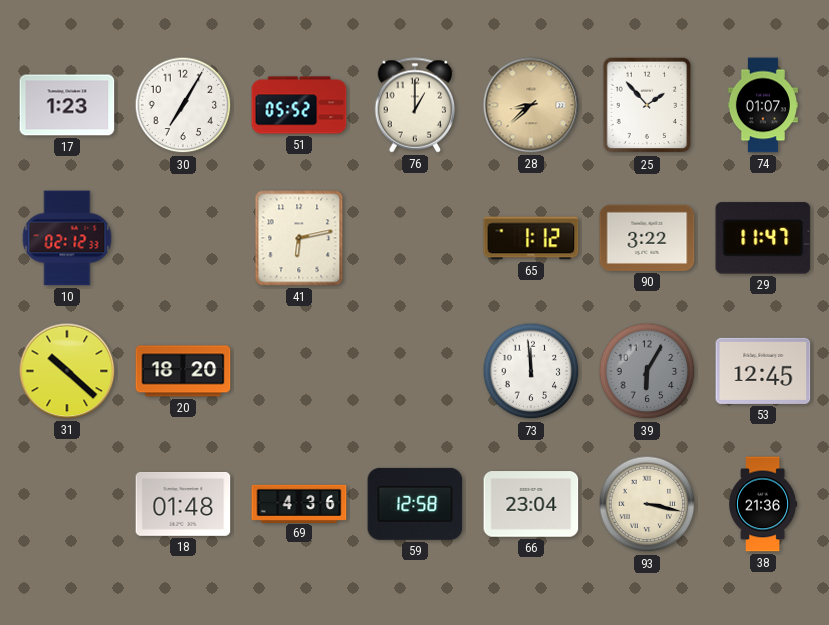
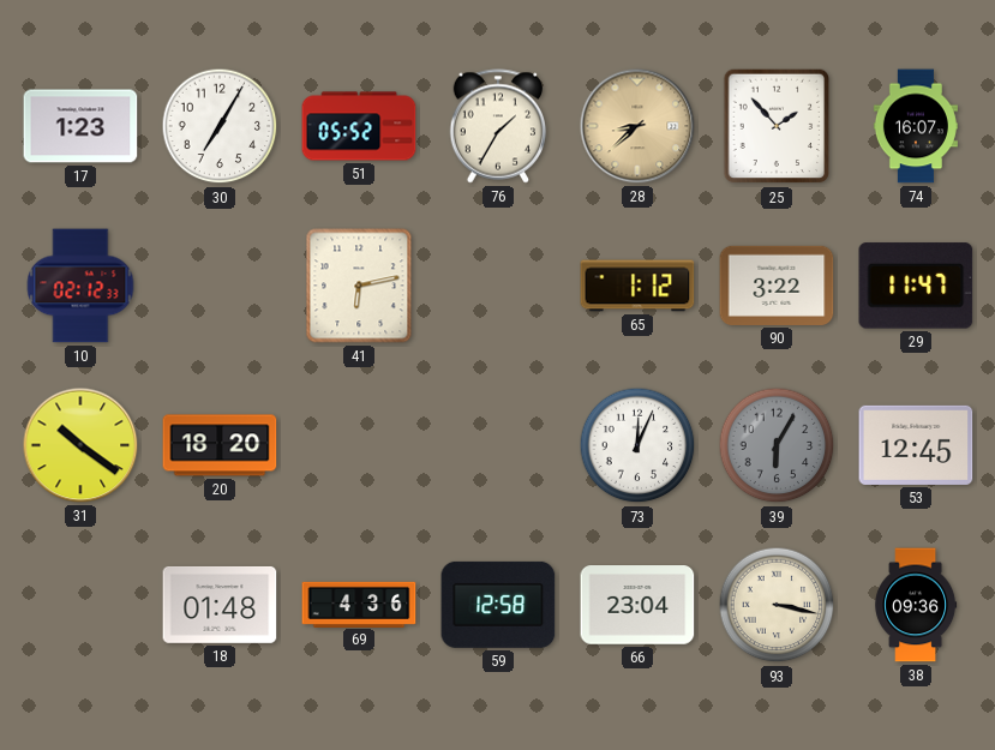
76: 1:00 -> 1:35 (498, 126)
74: 01:07 -> 16:07 (916, 126)
31: 10:22 -> 10:21 (80, 445)
73: 11:59 -> 12:04 (637, 445)
38: 21:36 -> 09:36 (916, 605)
